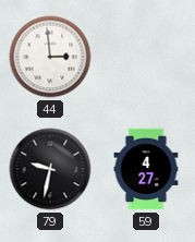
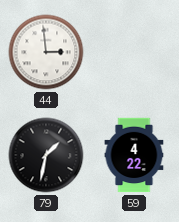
79: 9:32 -> 1:32 (46, 155)
59: 4:27 -> 4:22 (134, 155)
